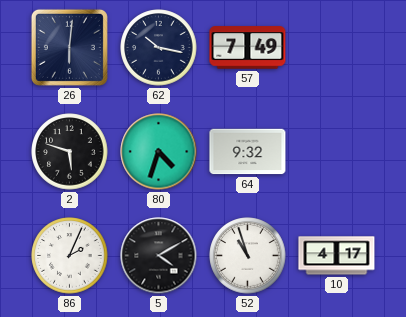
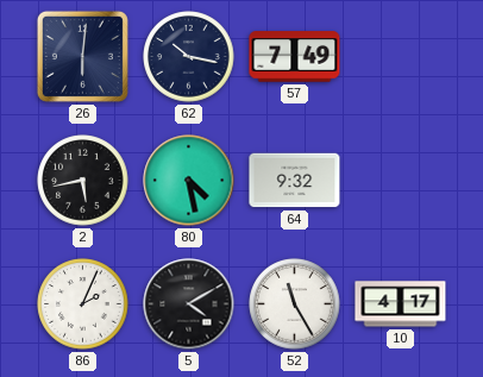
2: 5:48 -> 5:43 (83, 181)
80: 4:33 -> 4:28 (189, 181)
52: 10:57 -> 11:25 (295, 304)
